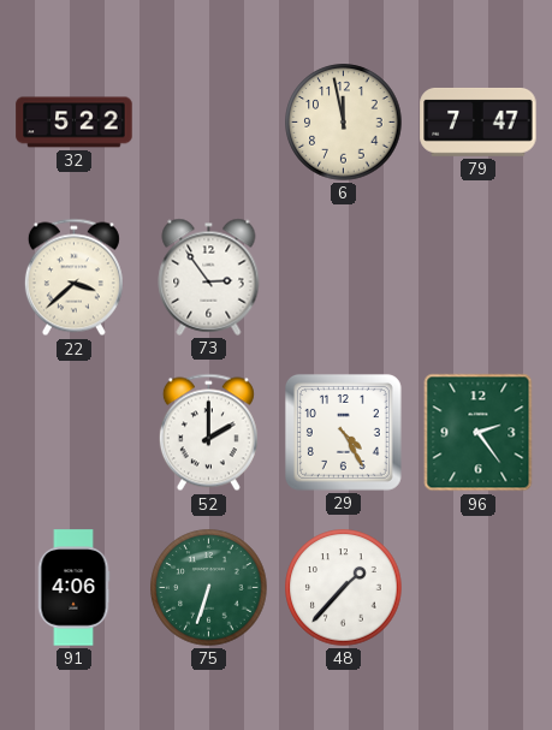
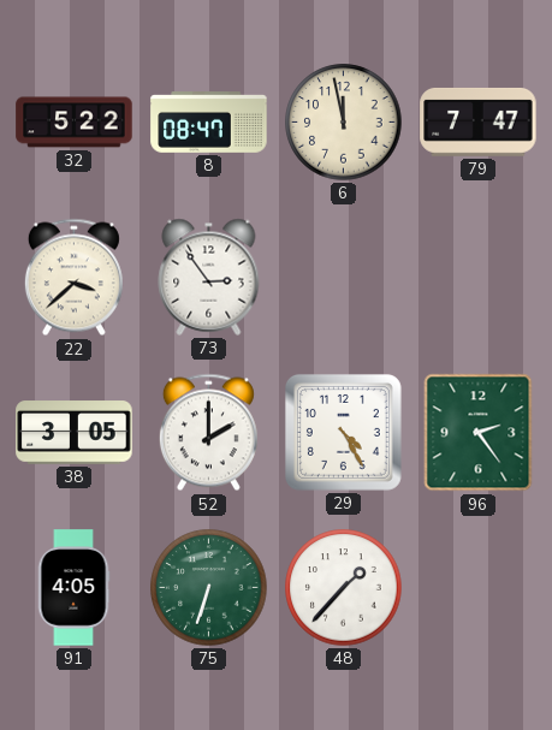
8: none -> 08:47 (209, 123)
38: none -> 3:05 (75, 433)
91: 4:06 -> 4:05 (73, 588)
